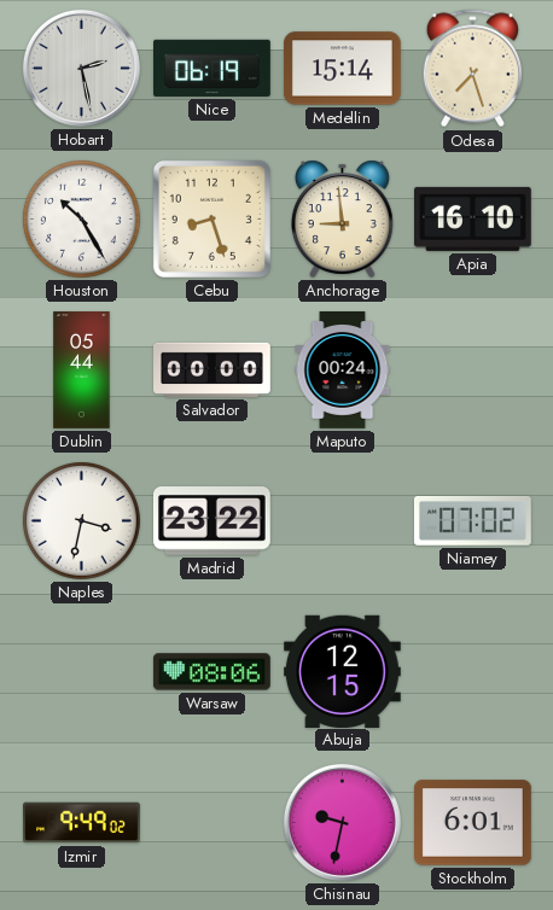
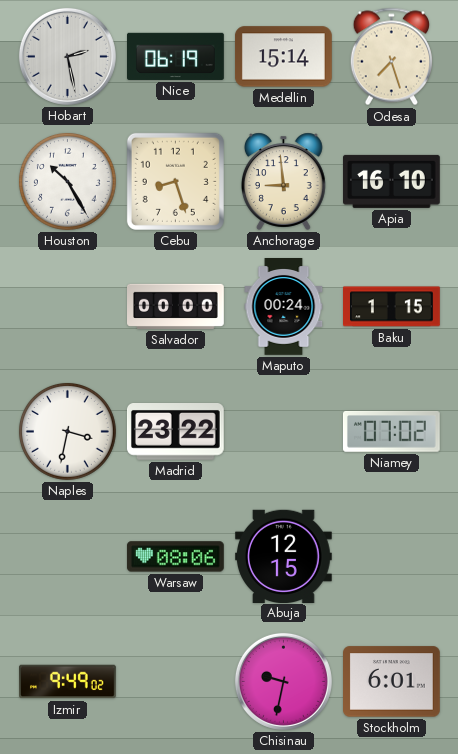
Dublin: 05:44 -> none (82, 371)
Baku: none -> 1:15 (392, 307)
